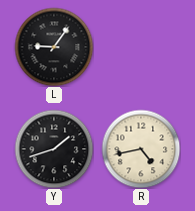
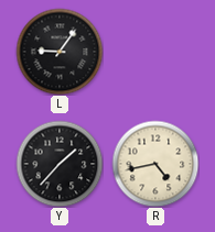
Y: 1:42 -> 1:37 (60, 164)
